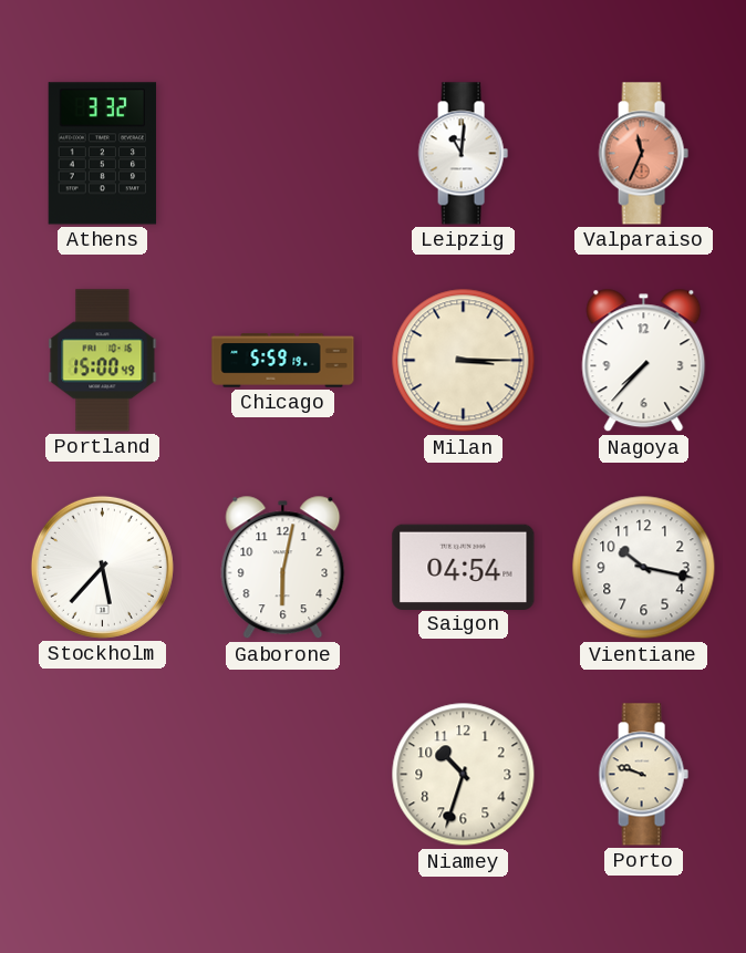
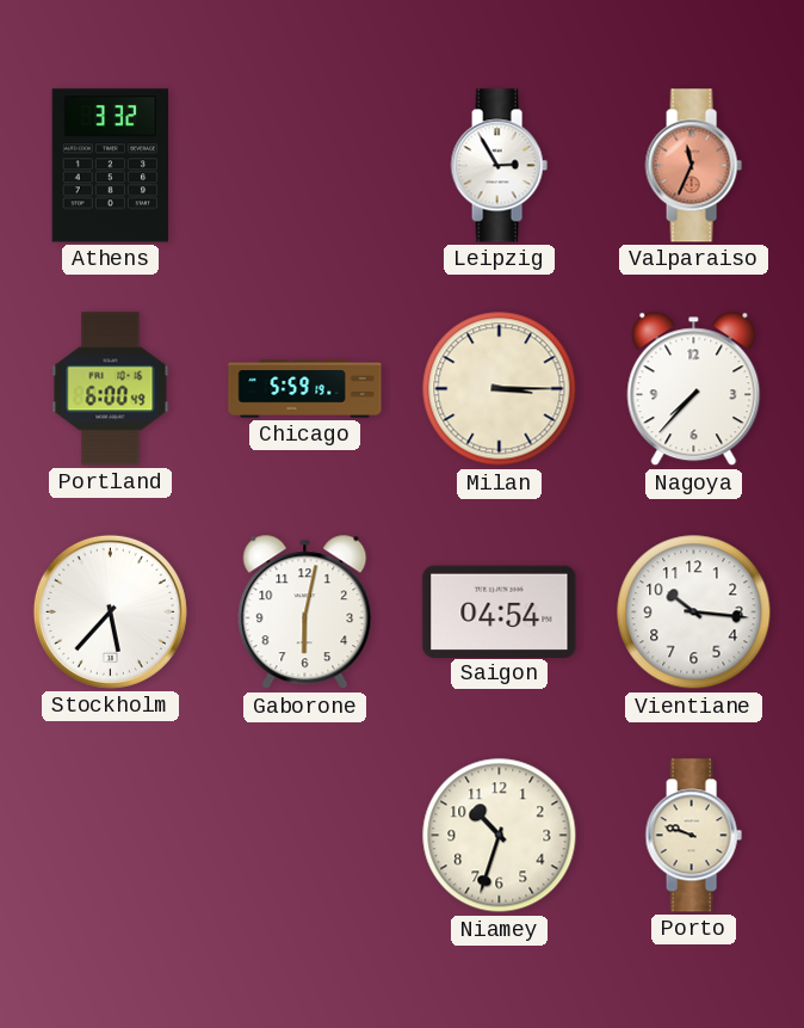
Leipzig: 11:01 -> 2:55 (499, 166)
Portland: 15:00 -> 6:00 (111, 389)
Vientiane: 10:17 -> 10:16 (694, 613)
